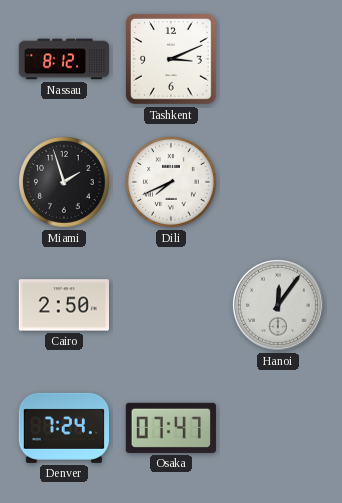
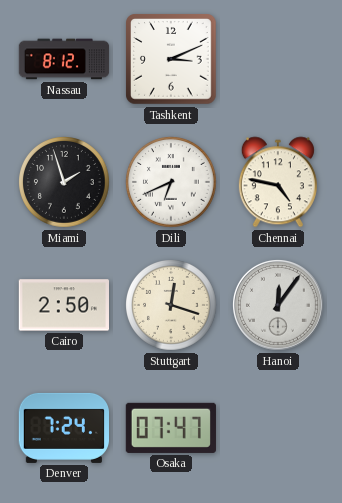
Dili: 7:41 -> 6:41 (172, 183)
Chennai: none -> 4:47 (278, 182)
Stuttgart: none -> 12:18 (172, 306)
